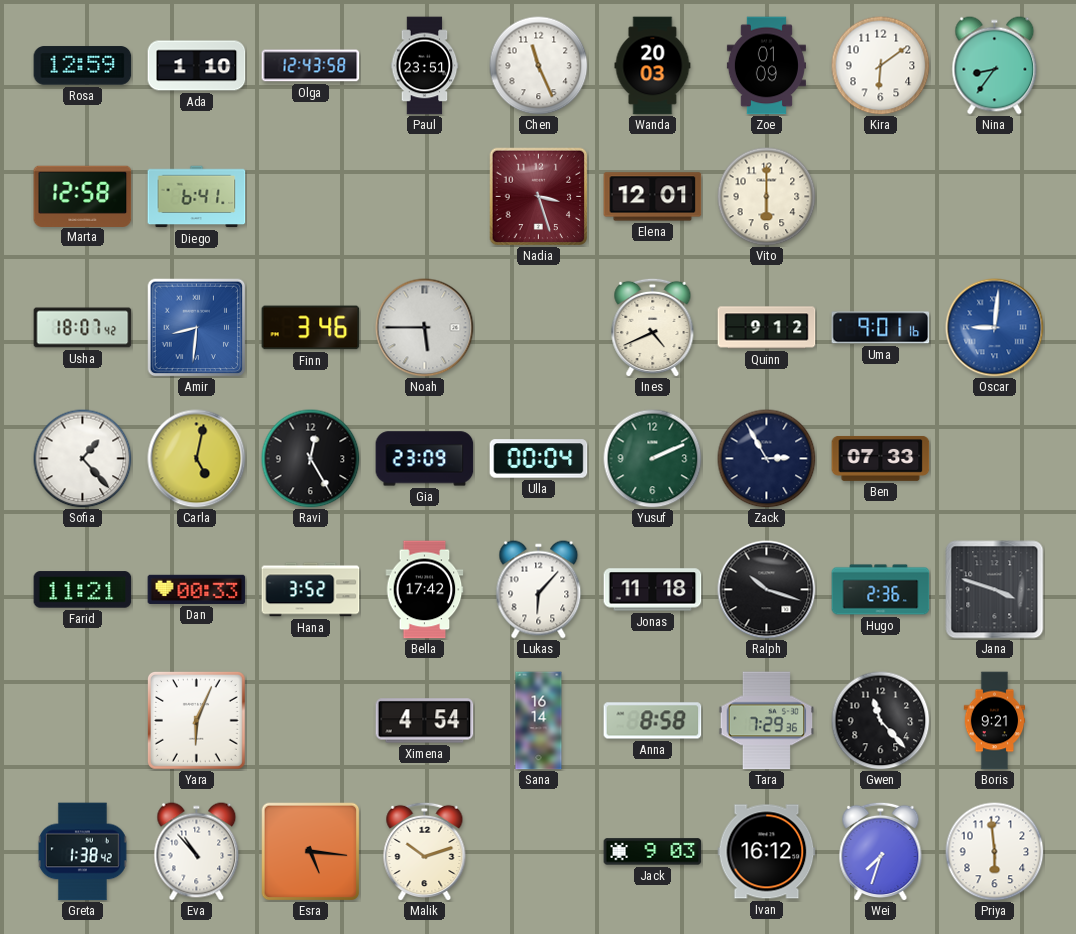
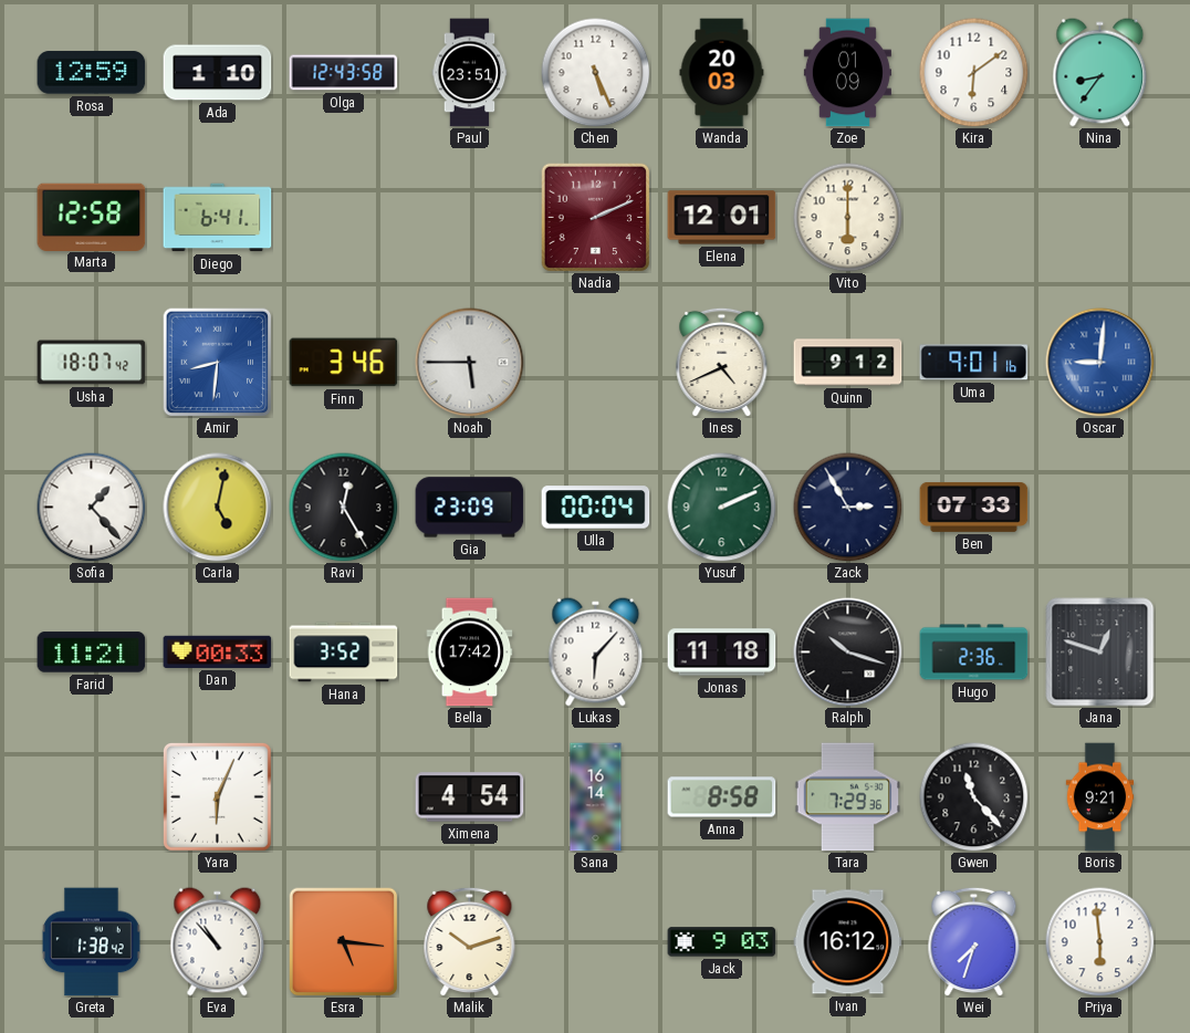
Chen: 11:26 -> 5:26 (596, 73)
Nadia: 3:27 -> 2:11 (595, 217)
Jana: 3:48 -> 12:48 (1100, 653)
